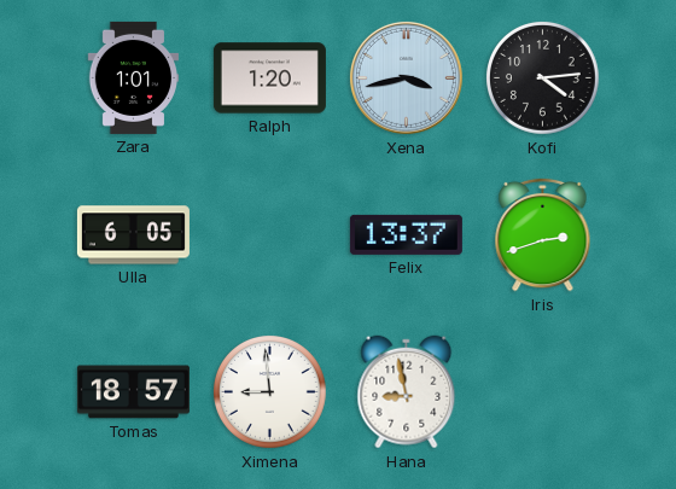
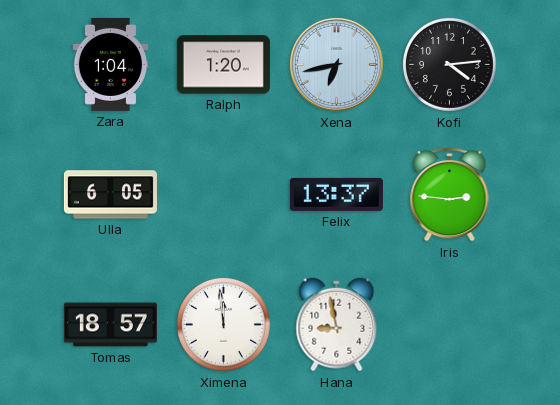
Zara: 1:01 -> 1:04 (111, 64)
Xena: 3:43 -> 6:43 (336, 64)
Iris: 2:42 -> 2:46 (450, 194)
Ximena: 8:59 -> 11:59 (224, 325)
